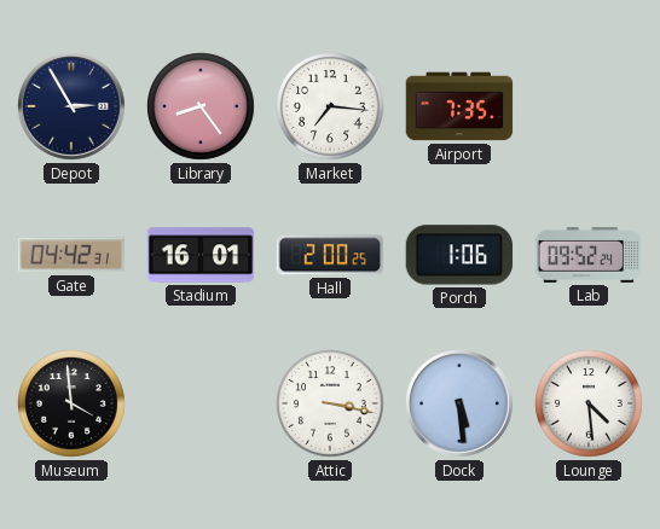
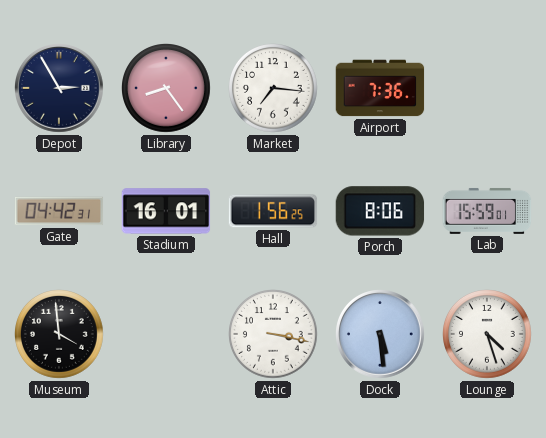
Airport: 7:35 -> 7:36 (380, 88)
Hall: 2:00 -> 1:56 (273, 211)
Porch: 1:06 -> 8:06 (380, 211)
Lab: 09:52 -> 15:59 (487, 211)
Lounge: 4:29 -> 4:27 (488, 335)
